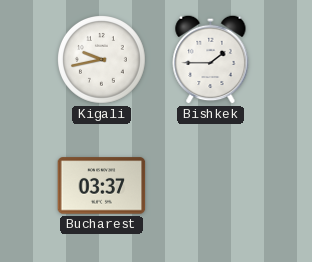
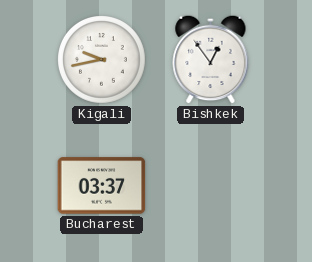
Bishkek: 1:45 -> 12:54 (211, 59)
